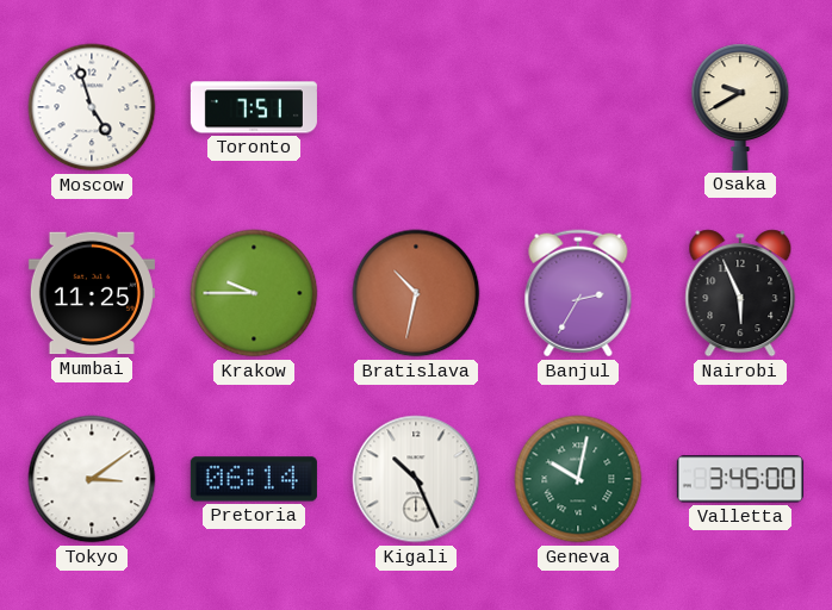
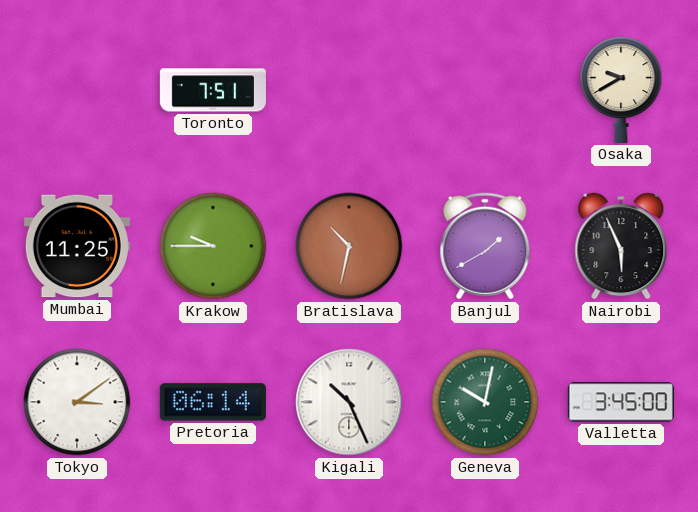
Moscow: 4:57 -> none (92, 107)
Banjul: 2:35 -> 1:40 (485, 246)
